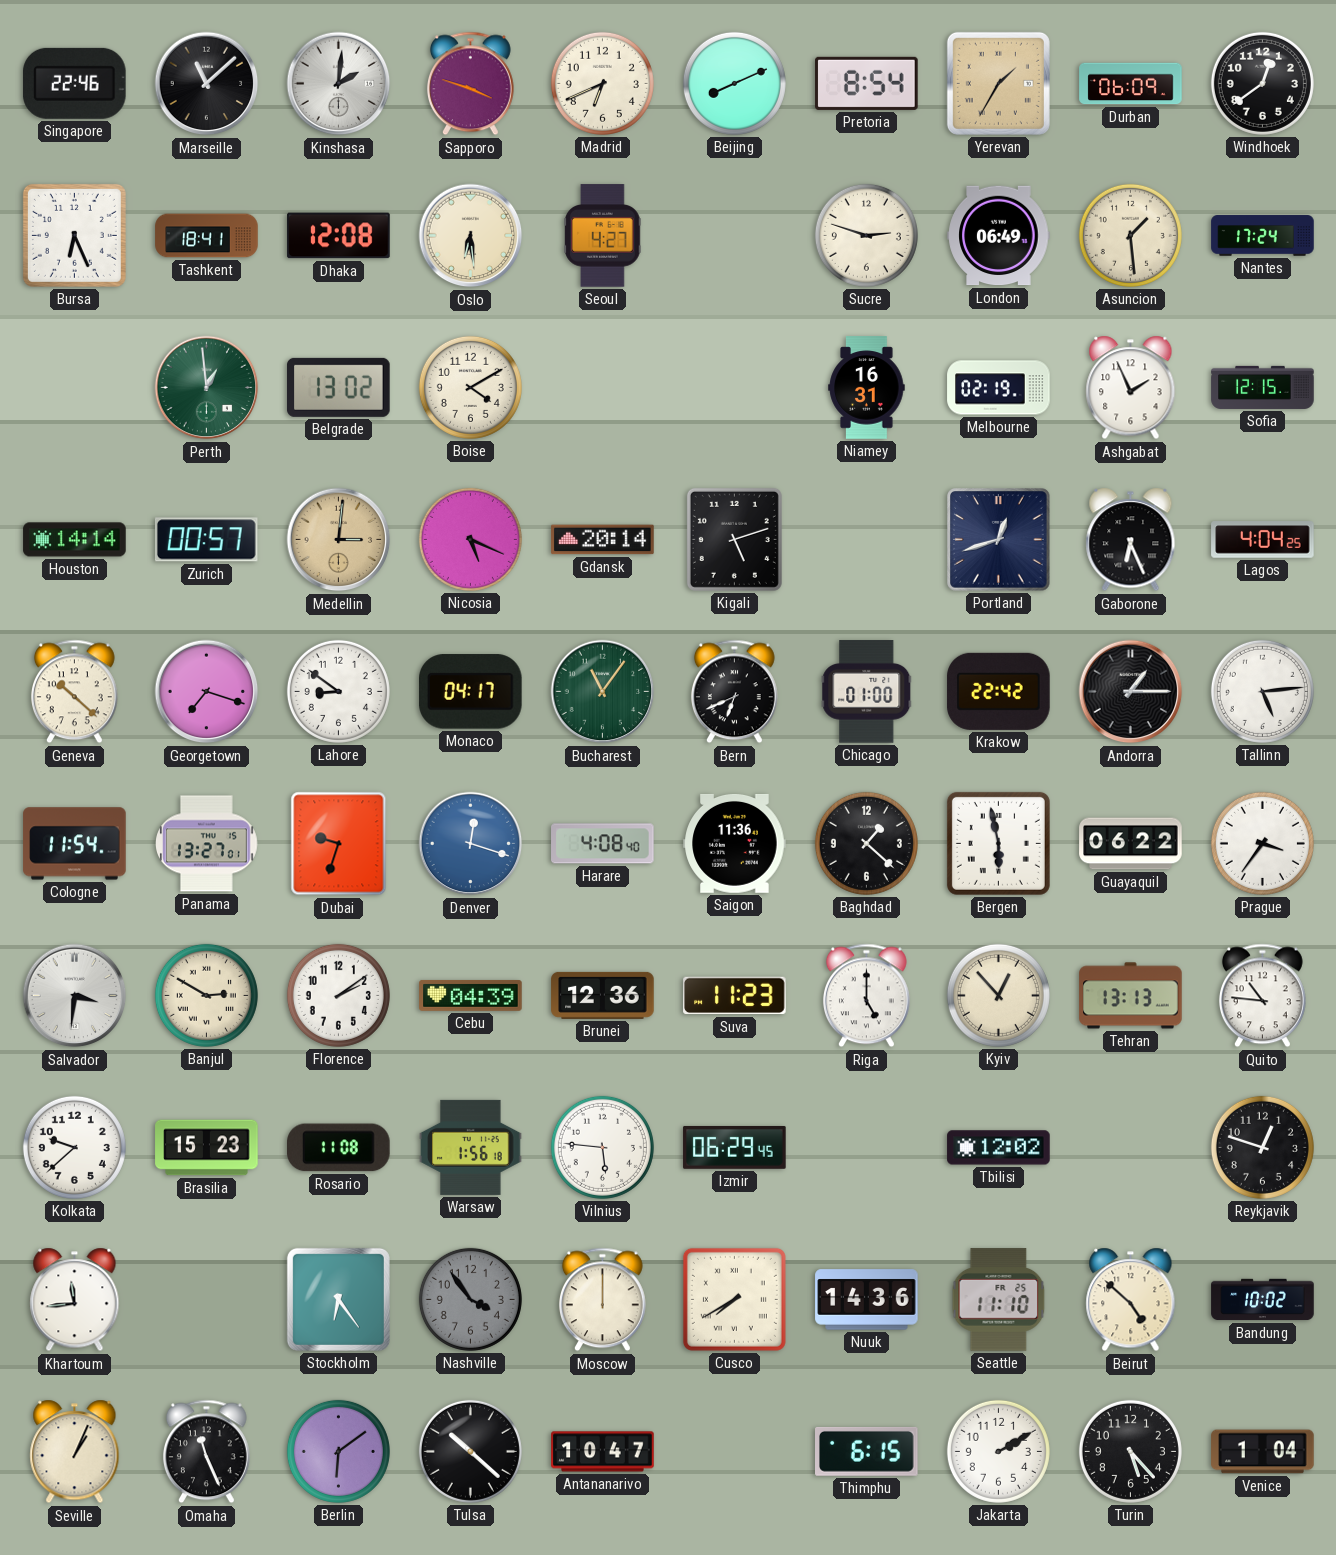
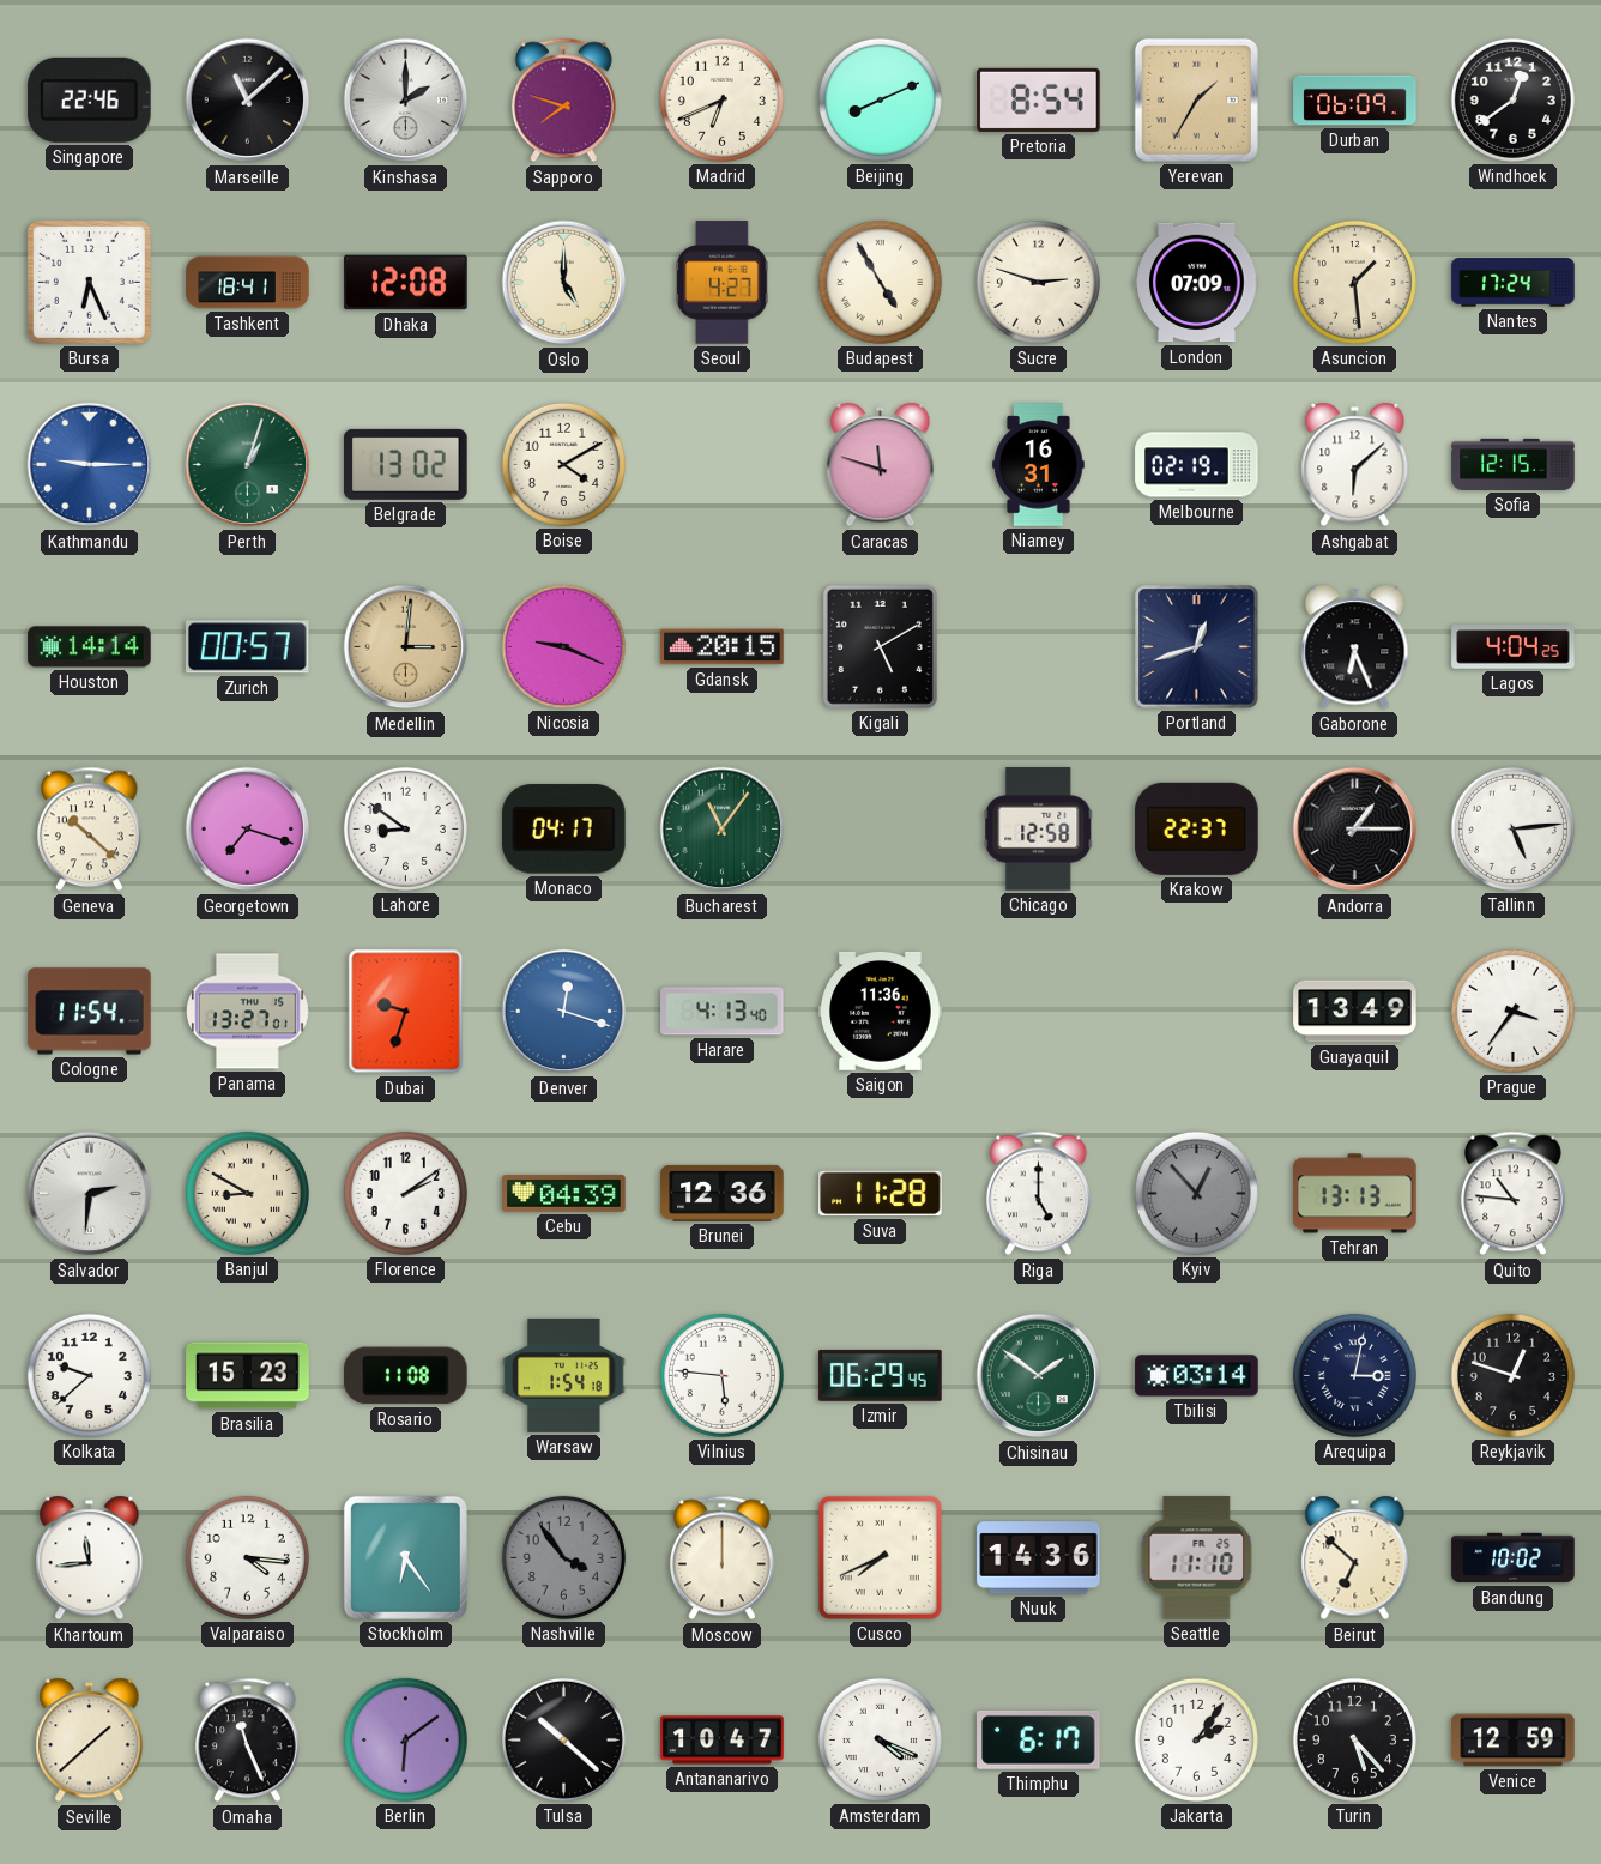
Kinshasa: 2:01 -> 2:00 (406, 101)
Sapporo: 3:48 -> 7:48 (563, 101)
Oslo: 6:29 -> 5:00 (564, 283)
Budapest: none -> 4:55 (880, 282)
London: 06:49 -> 07:09 (1197, 283)
Kathmandu: none -> 9:15 (90, 465)
Perth: 12:59 -> 1:03 (248, 465)
Caracas: none -> 11:48 (881, 465)
Ashgabat: 1:56 -> 6:08 (1355, 465)
Nicosia: 5:19 -> 9:19 (563, 646)
Gdansk: 20:14 -> 20:15 (723, 647)
Kigali: 5:12 -> 5:10 (880, 646)
Bern: 6:41 -> none (734, 692)
Chicago: 01:00 -> 12:58 (1039, 830)
Krakow: 22:42 -> 22:37 (1197, 828)
Harare: 4:08 -> 4:13 (723, 1012)
Baghdad: 1:22 -> none (866, 843)
Bergen: 5:58 -> none (998, 843)
Guayaquil: 06:22 -> 13:49 (1355, 1012)
Salvador: 3:31 -> 2:31 (90, 1194)
Banjul: 2:50 -> 8:50 (247, 1193)
Suva: 11:23 -> 11:28 (881, 1194)
Kyiv dial: cream -> grey (1196, 1193)
Warsaw: 1:56 -> 1:54 (564, 1375)
Chisinau: none -> 1:51 (1039, 1376)
Tbilisi: 12:02 -> 03:14 (1197, 1376)
Arequipa: none -> 3:02 (1354, 1375)
Valparaiso: none -> 4:16 (247, 1557)
Cusco: 7:40 -> 7:41 (880, 1557)
Beirut: 4:52 -> 6:52 (1355, 1558)
Seville: 1:04 -> 1:38 (90, 1741)
Amsterdam: none -> 4:19 (880, 1739)
Thimphu: 6:15 -> 6:17 (1039, 1739)
Jakarta: 2:10 -> 2:06 (1196, 1739)
Venice: 1:04 -> 12:59 (1514, 1741)
